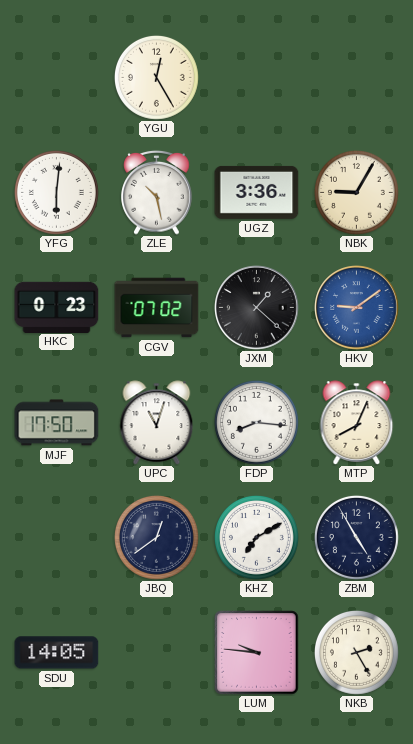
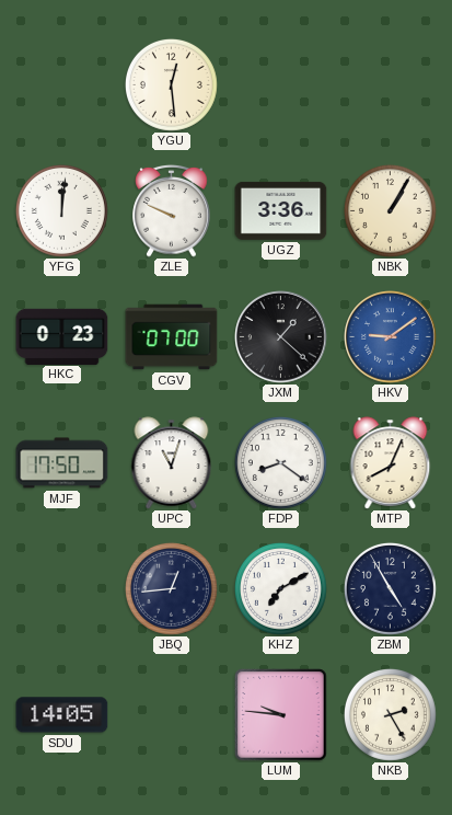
YGU: 12:25 -> 12:29 (171, 84)
YFG: 6:01 -> 12:01 (61, 210)
ZLE: 10:28 -> 9:49 (172, 211)
NBK: 9:05 -> 1:05 (390, 210)
CGV: 07:02 -> 07:00 (172, 337)
FDP: 8:16 -> 8:21 (280, 462)
JBQ: 12:39 -> 12:44 (171, 588)
